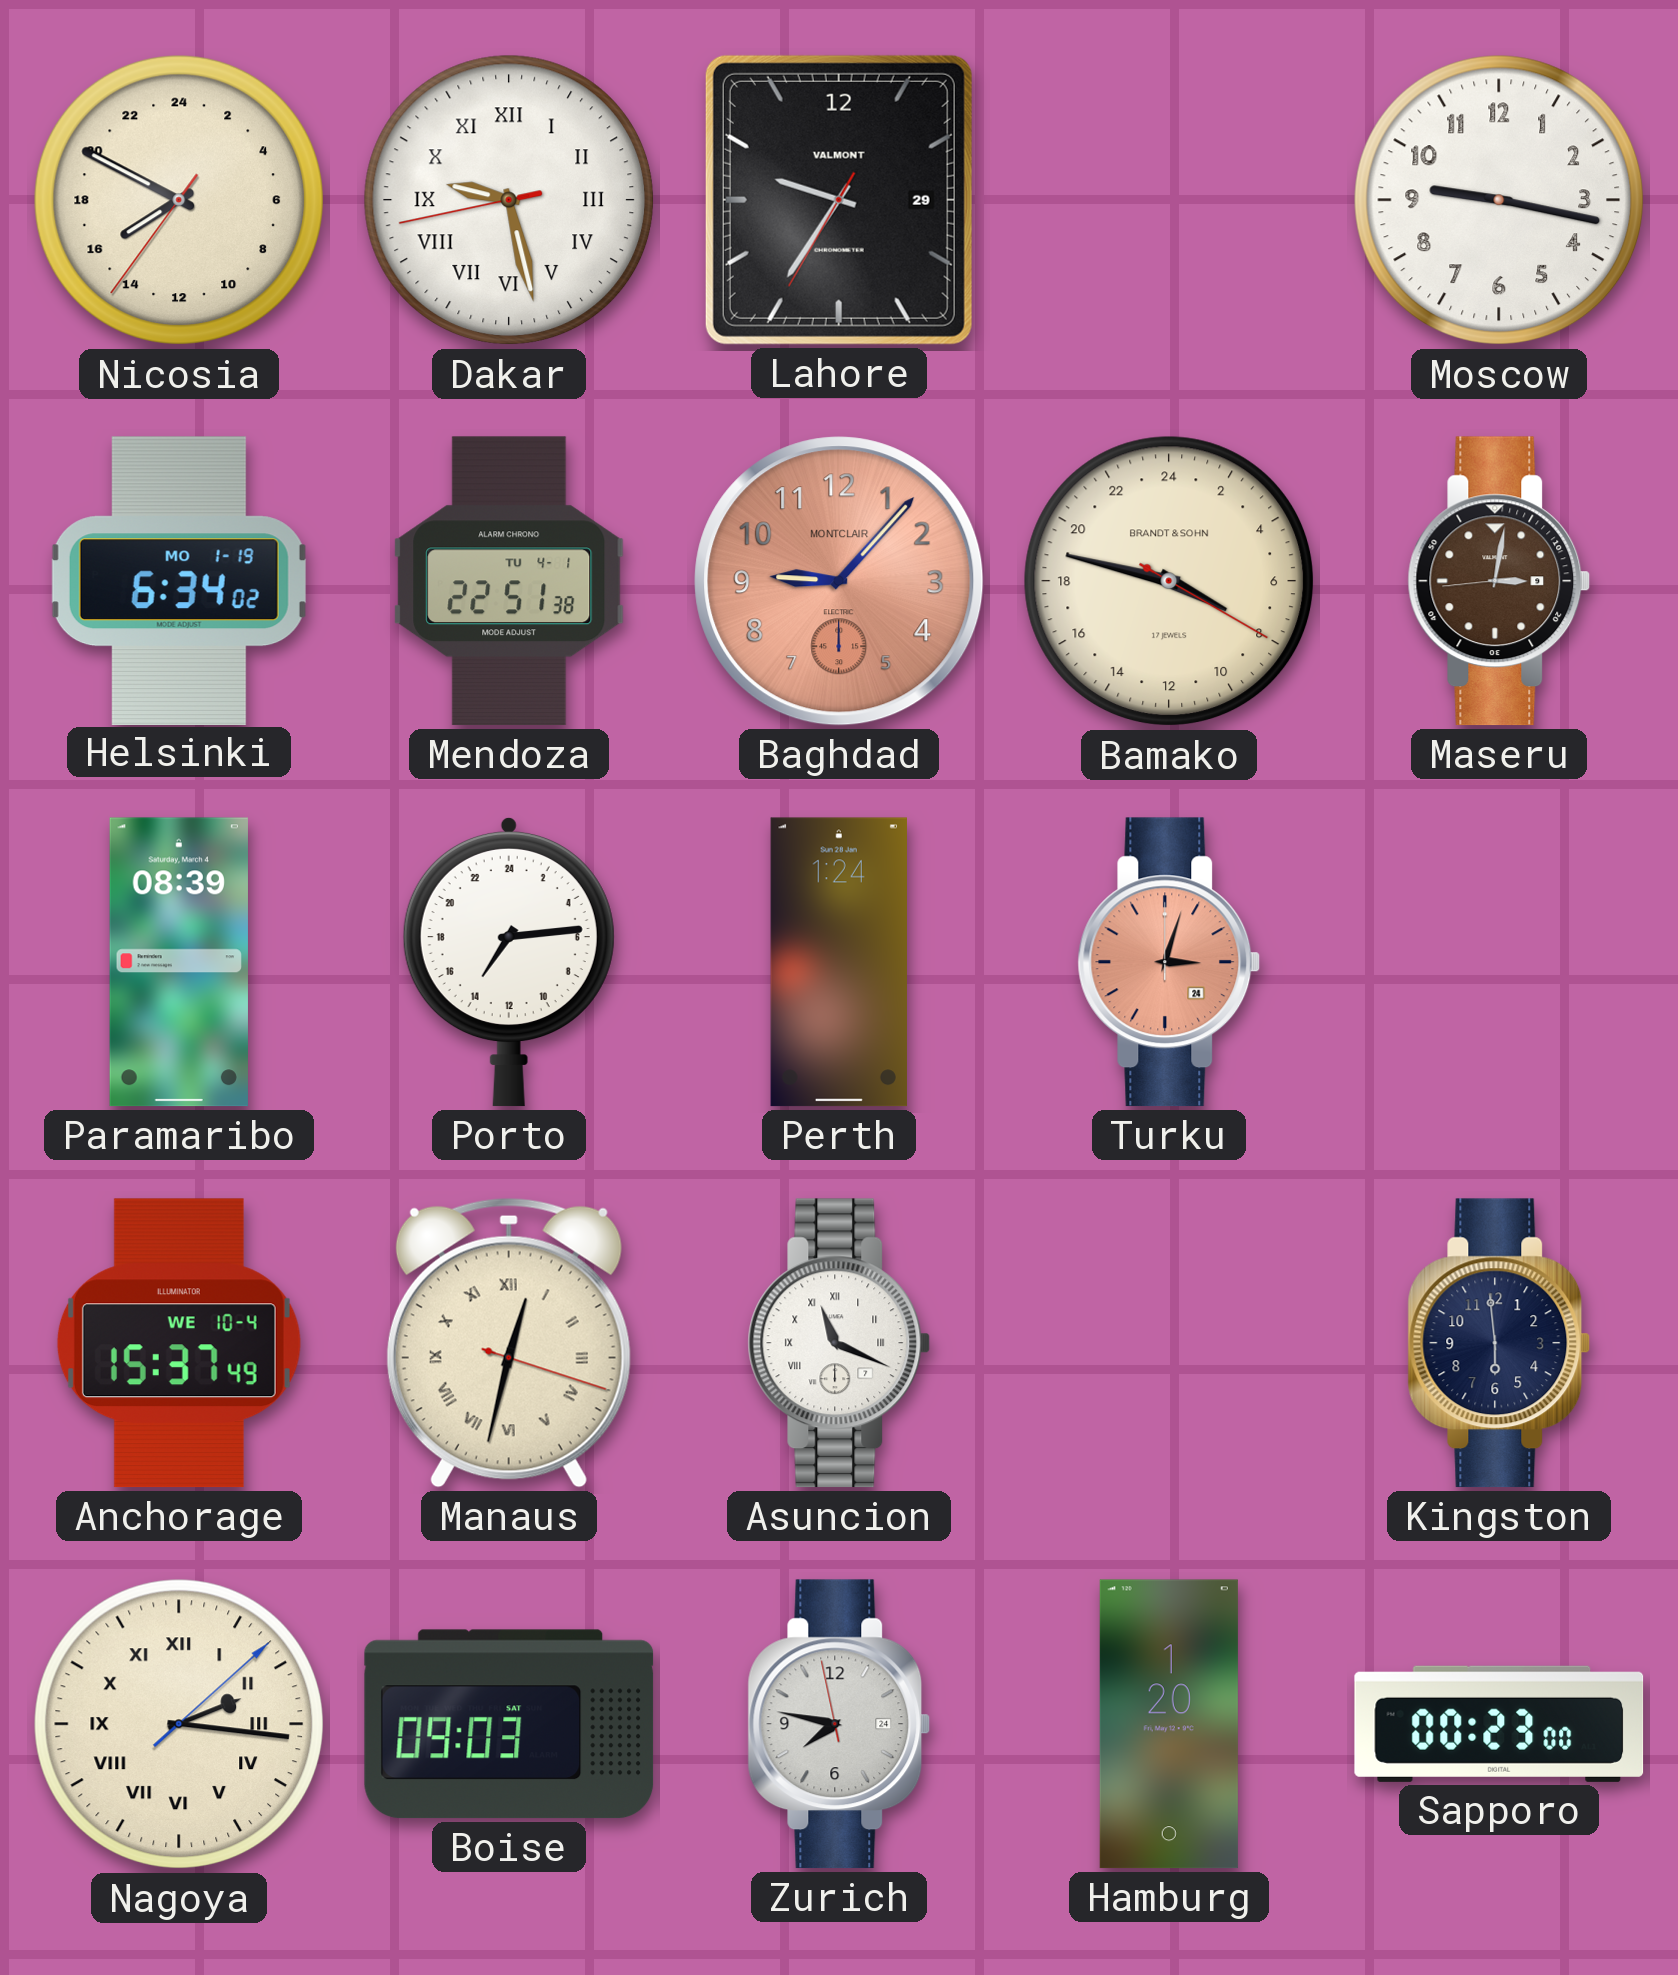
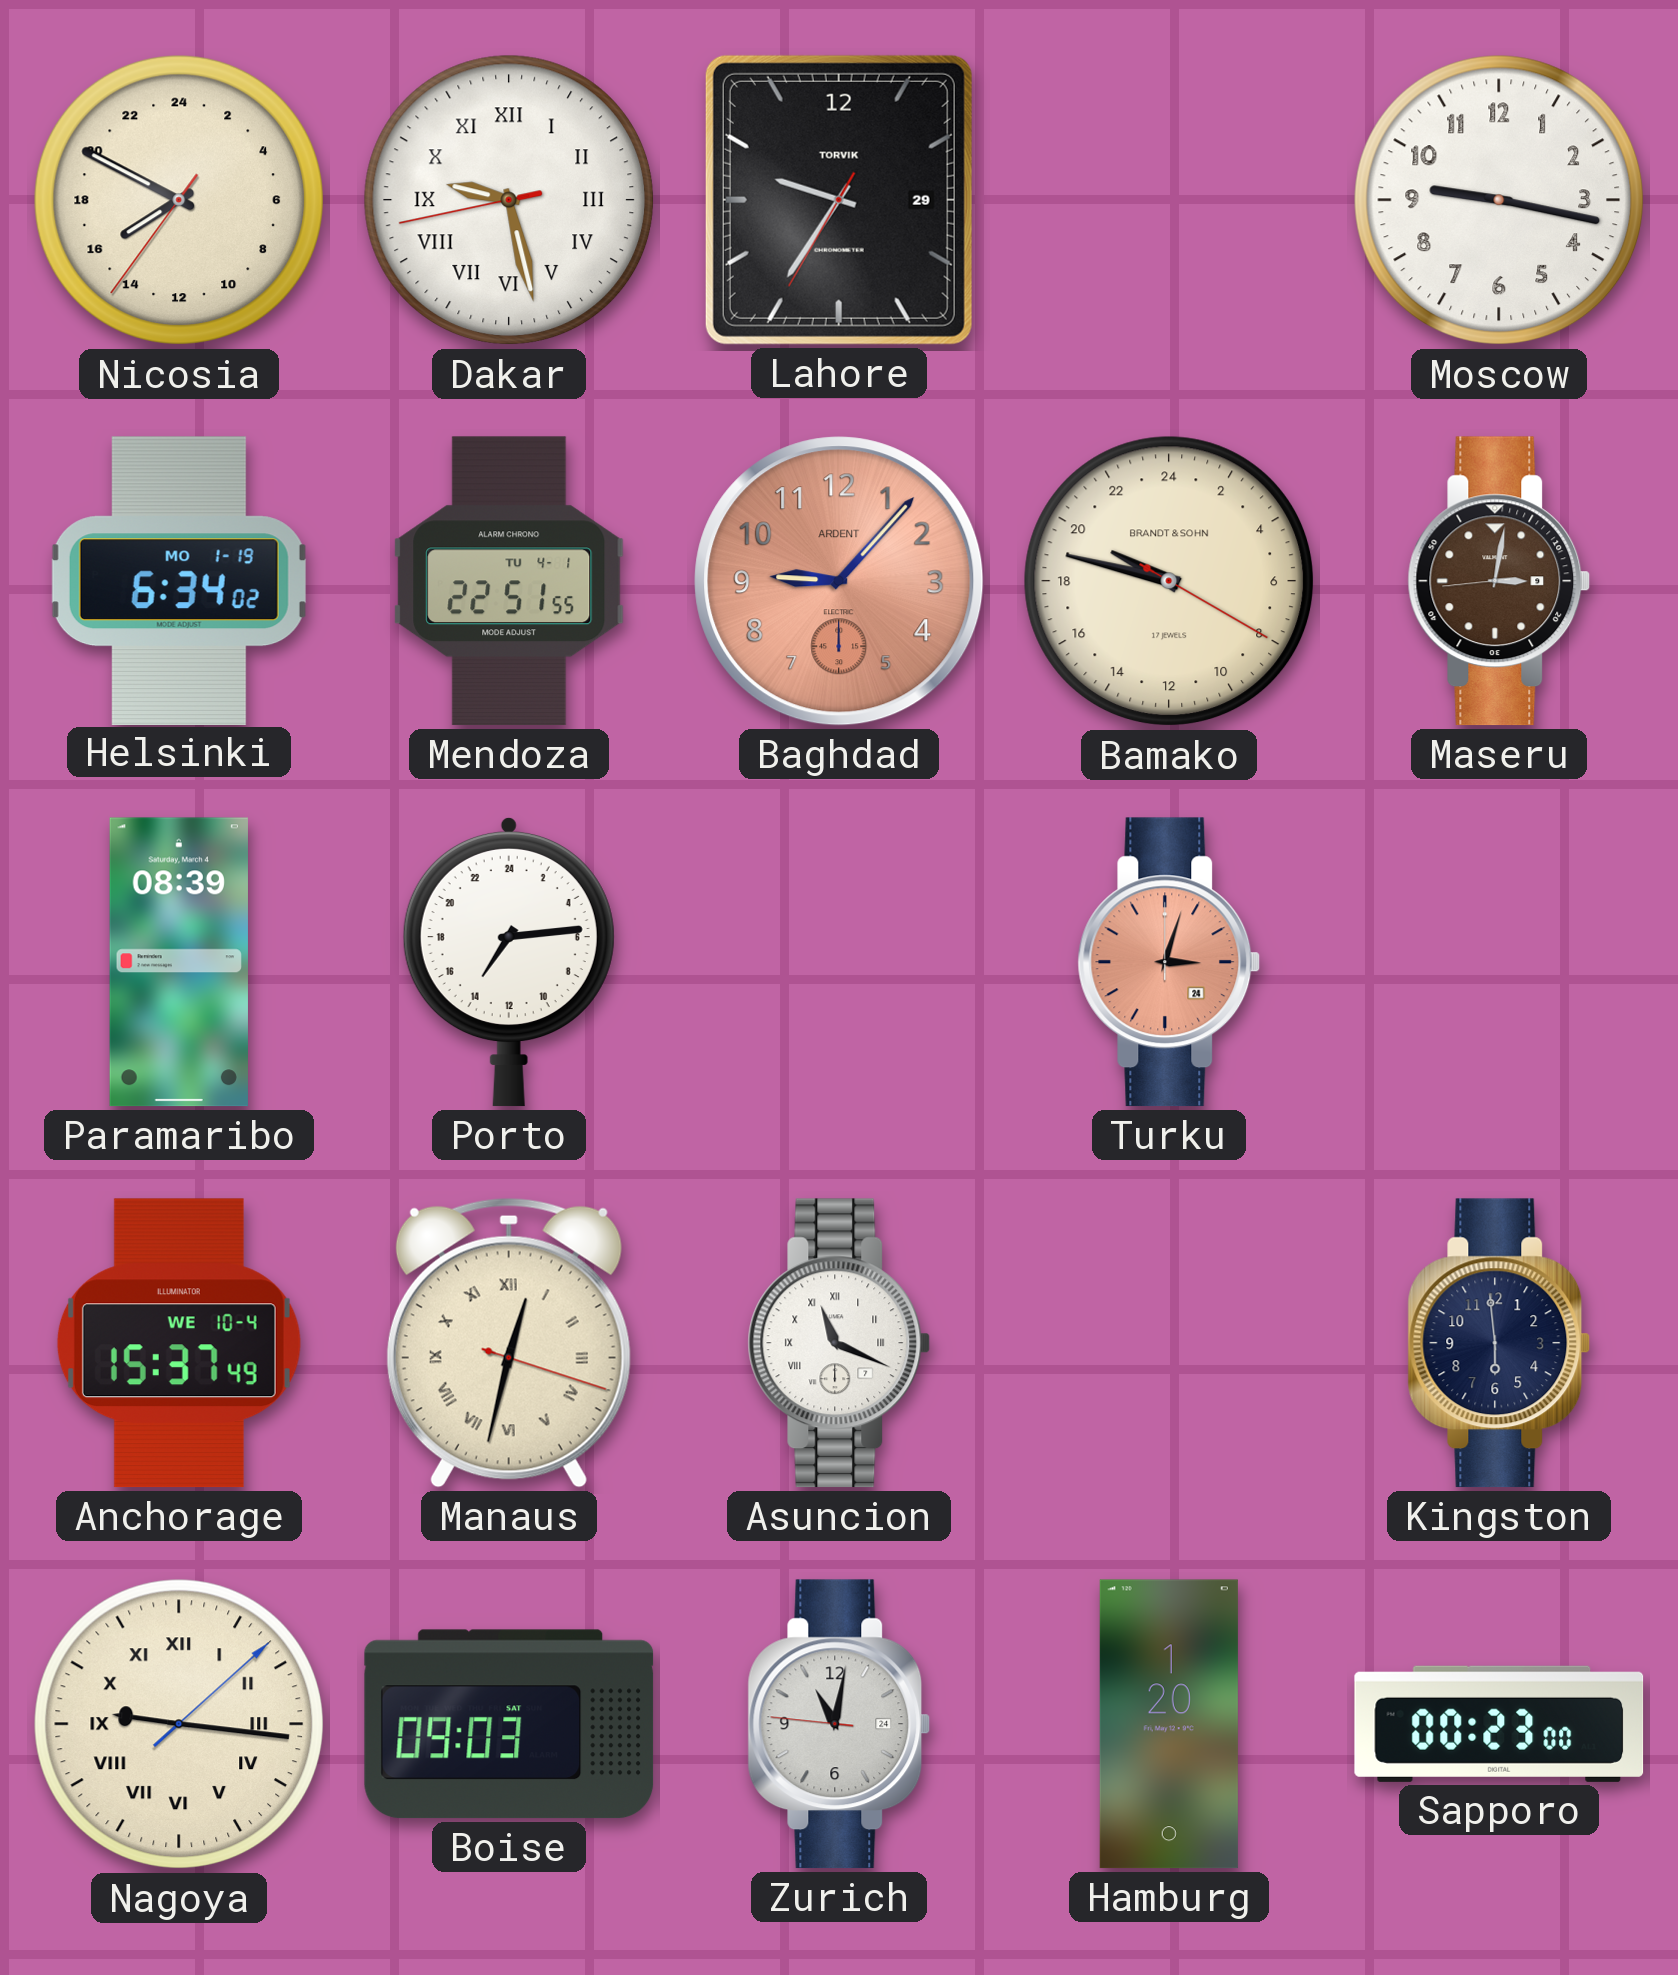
Lahore brand: VALMONT -> TORVIK (839, 200)
Mendoza: 22:51:38 -> 22:51:55 (509, 581)
Baghdad brand: MONTCLAIR -> ARDENT (839, 581)
Bamako: 7:47 -> 19:47 (1169, 581)
Perth: 1:24 -> none (839, 962)
Nagoya: 2:16 -> 9:16 (179, 1724)
Zurich: 7:46 -> 11:01 (839, 1724)
